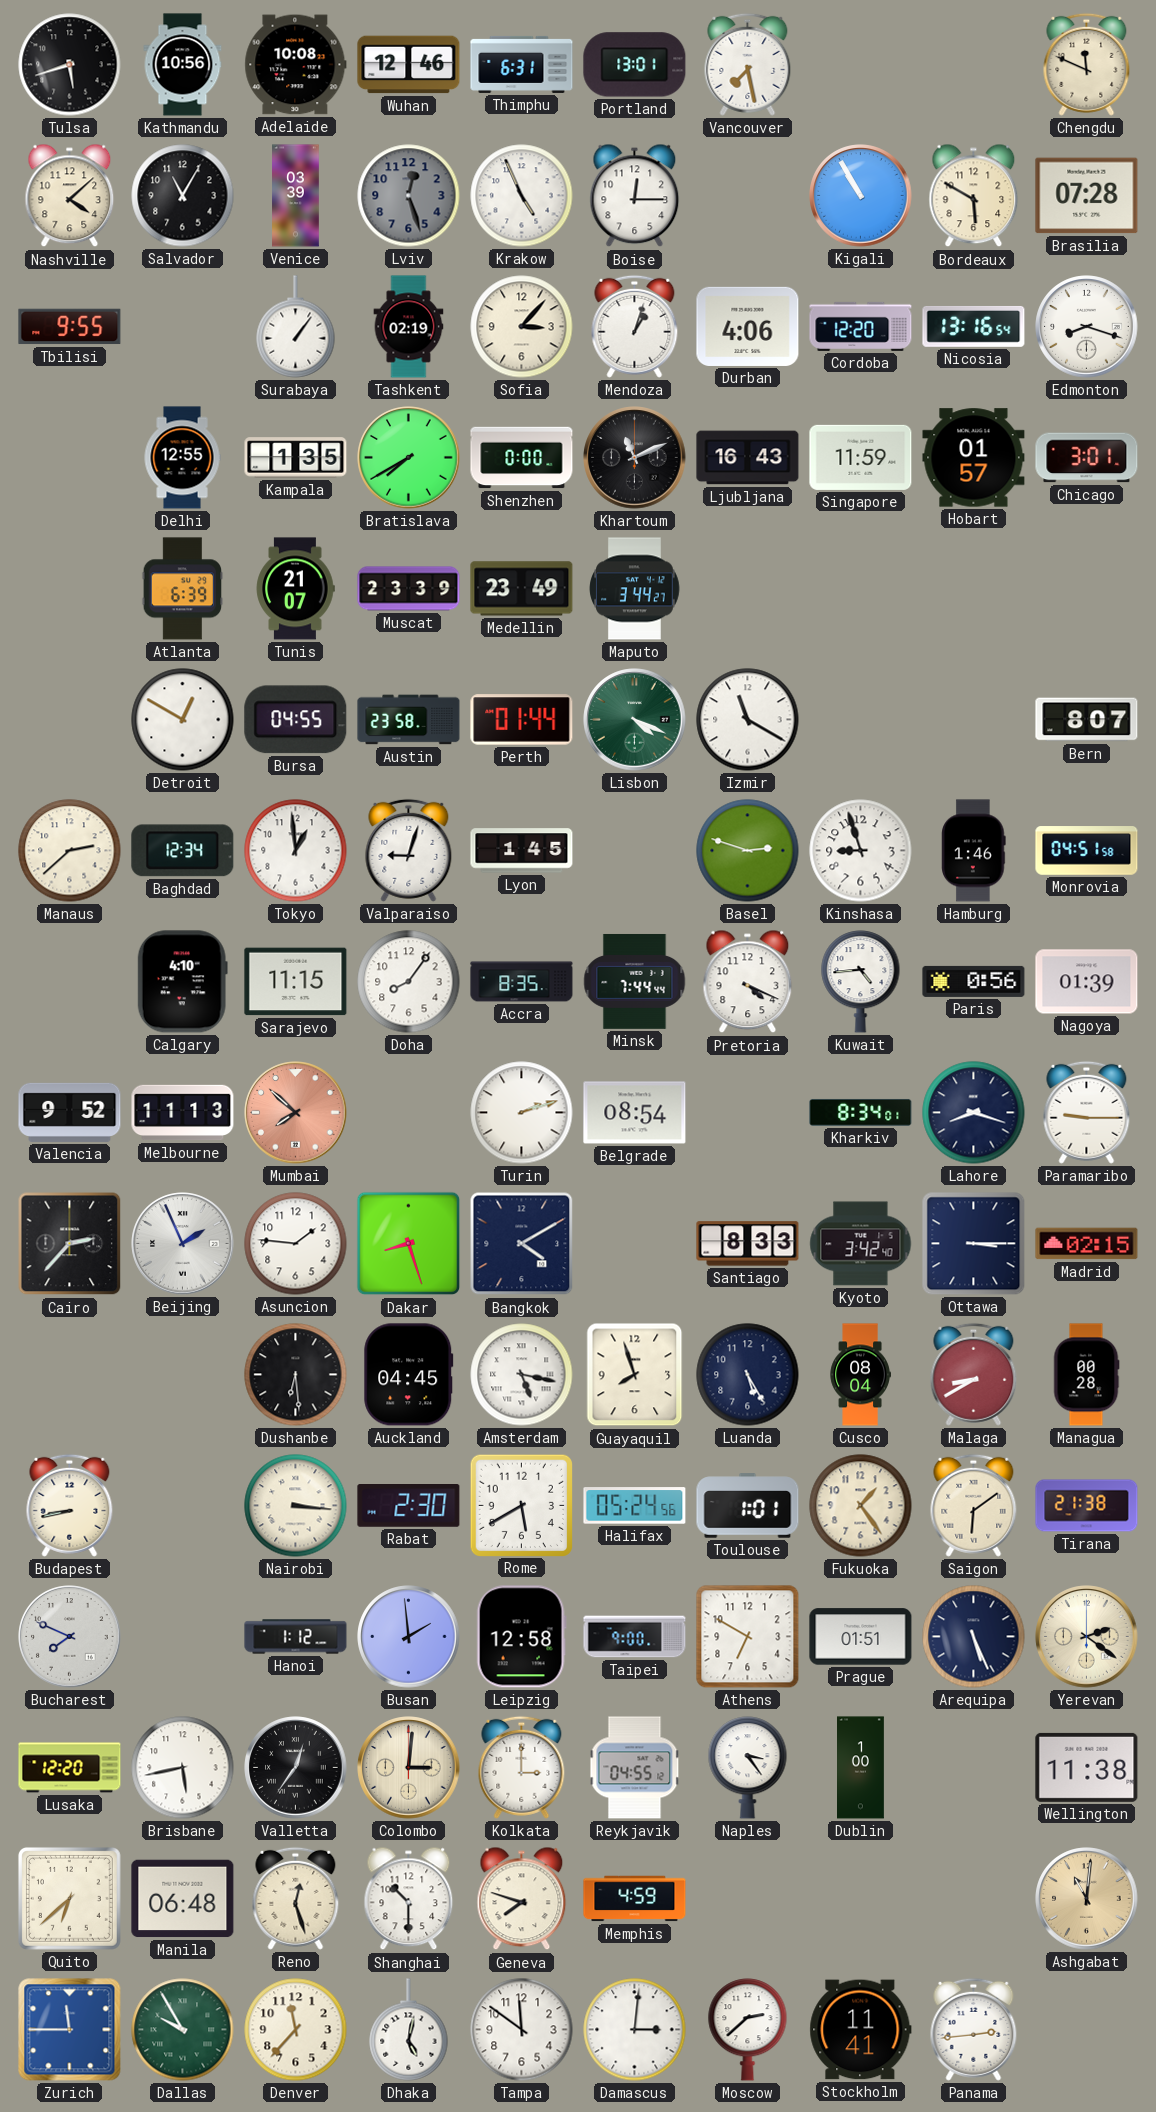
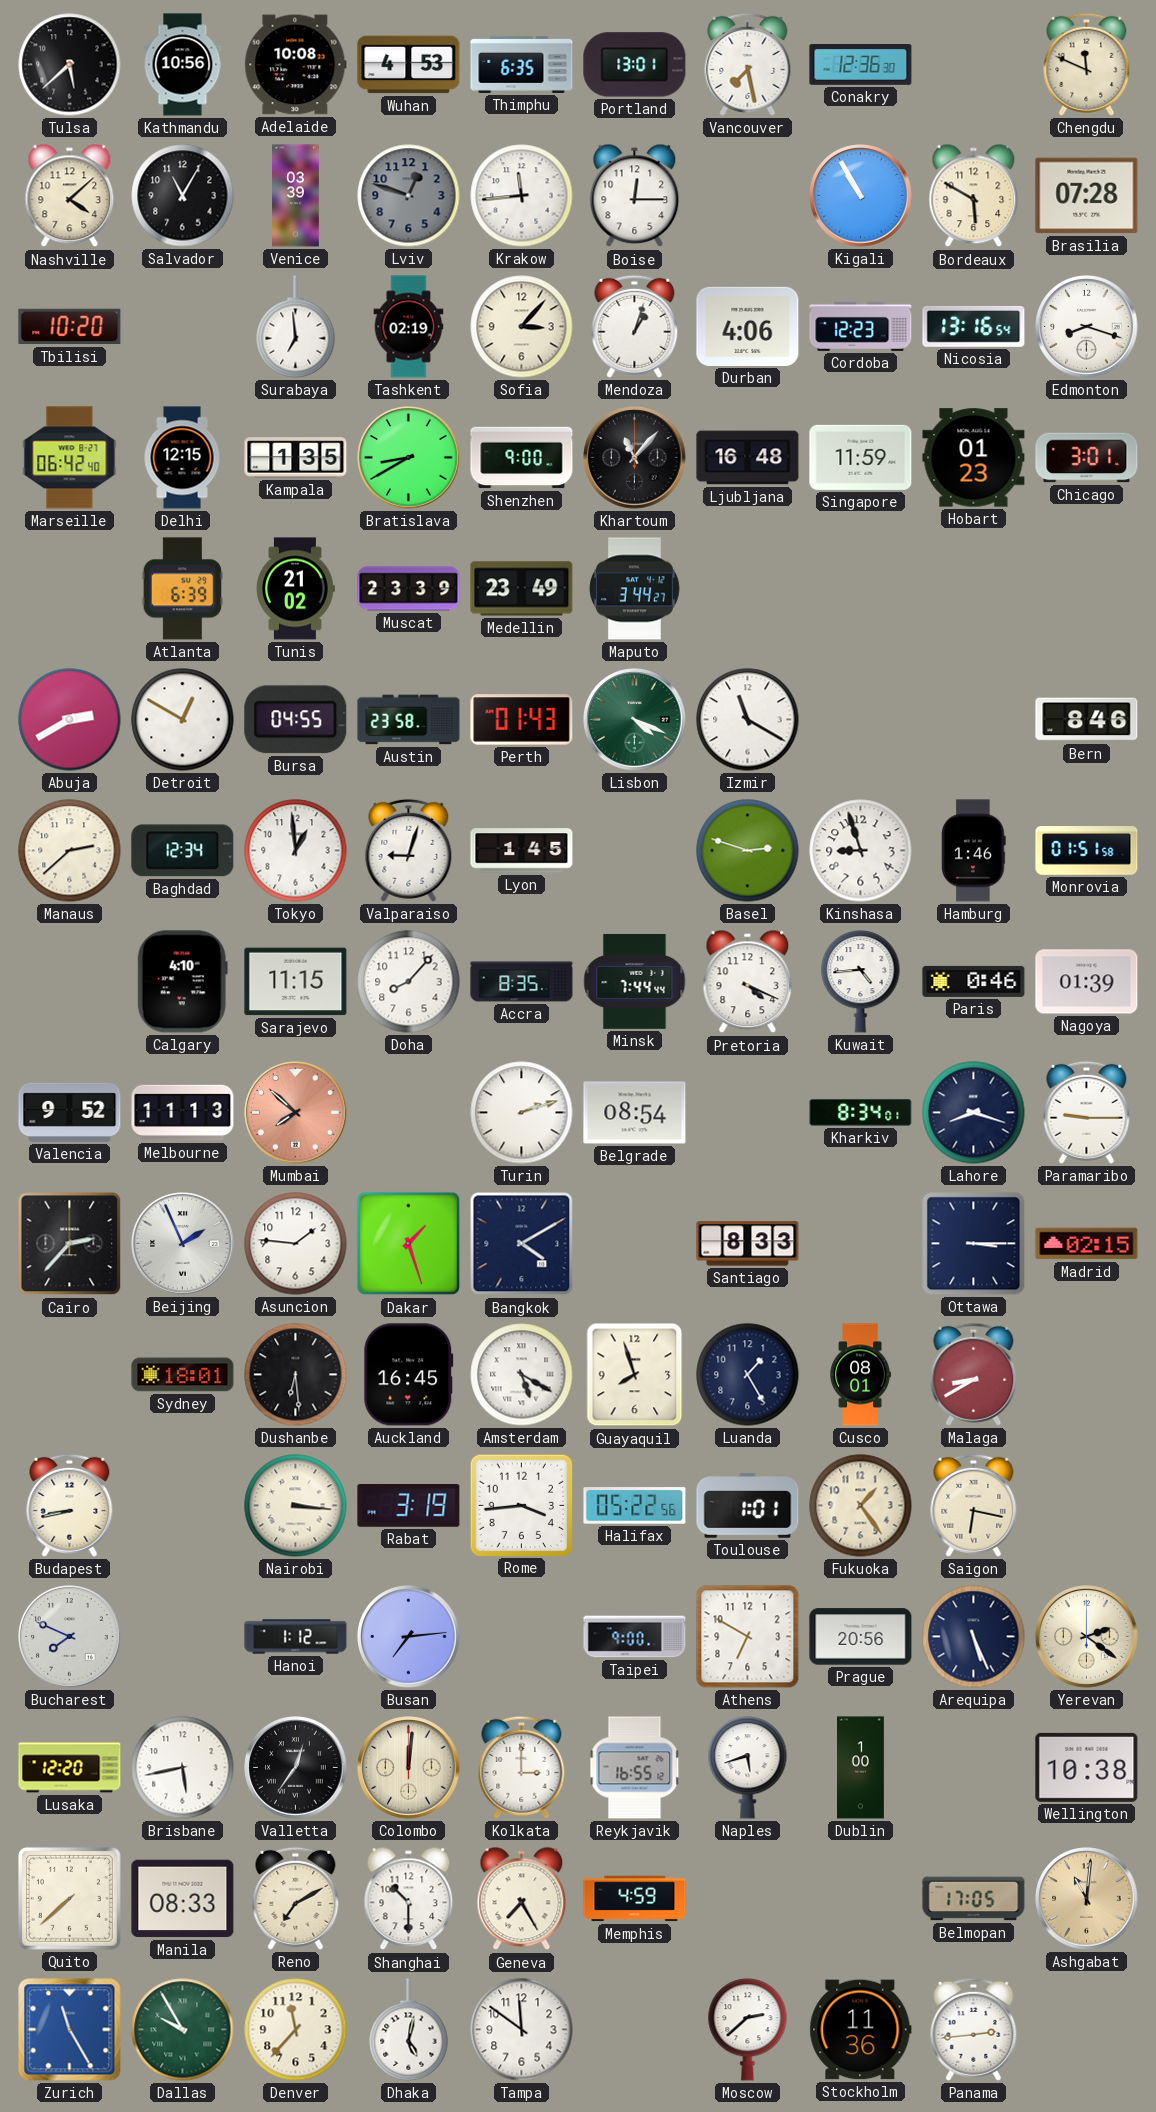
Tulsa: 5:42 -> 5:38 (70, 65)
Wuhan: 12:46 -> 4:53 (409, 65)
Thimphu: 6:31 -> 6:35 (522, 64)
Conakry: none -> 12:36 (861, 65)
Lviv: 12:27 -> 12:48 (409, 196)
Krakow: 4:56 -> 11:44 (522, 196)
Tbilisi: 9:55 -> 10:20 (70, 327)
Surabaya: 1:06 -> 6:59 (296, 327)
Cordoba: 12:20 -> 12:23 (861, 326)
Marseille: none -> 06:42 (70, 458)
Delhi: 12:55 -> 12:15 (182, 458)
Bratislava: 7:40 -> 8:40 (409, 458)
Shenzhen: 0:00 -> 9:00 (522, 458)
Khartoum: 11:11 -> 11:07 (635, 458)
Ljubljana: 16:43 -> 16:48 (748, 458)
Hobart: 01:57 -> 01:23 (974, 458)
Tunis: 21:07 -> 21:02 (295, 589)
Abuja: none -> 2:40 (70, 720)
Perth: 01:44 -> 01:43 (522, 720)
Bern: 8:07 -> 8:46 (1087, 720)
Monrovia: 04:51 -> 01:51 (1087, 851)
Doha: 8:06 -> 8:07 (409, 982)
Paris: 0:56 -> 0:46 (974, 981)
Dakar: 8:27 -> 1:27 (409, 1244)
Kyoto: 3:42 -> none (861, 1244)
Sydney: none -> 18:01 (183, 1375)
Auckland: 04:45 -> 16:45 (409, 1375)
Amsterdam: 5:17 -> 5:20 (522, 1375)
Luanda: 5:25 -> 1:25 (748, 1375)
Cusco: 08:04 -> 08:01 (860, 1375)
Managua: 00:28 -> none (1086, 1375)
Rabat: 2:30 -> 3:19 (409, 1506)
Rome: 5:40 -> 3:44 (521, 1505)
Halifax: 05:24 -> 05:22 (635, 1506)
Saigon: 6:09 -> 6:17 (974, 1505)
Tirana: 21:38 -> none (1087, 1506)
Busan: 1:59 -> 7:14 (409, 1637)
Leipzig: 12:58 -> none (521, 1637)
Prague: 01:51 -> 20:56 (861, 1637)
Colombo: 3:01 -> 12:01 (409, 1768)
Reykjavik: 04:55 -> 16:55 (635, 1768)
Naples: 3:24 -> 5:42 (748, 1768)
Wellington: 11:38 -> 10:38 (1087, 1767)
Quito: 6:38 -> 7:38 (69, 1898)
Manila: 06:48 -> 08:33 (183, 1899)
Reno: 12:27 -> 7:10 (296, 1898)
Geneva: 7:48 -> 7:25 (522, 1899)
Belmopan: none -> 17:05 (974, 1899)
Zurich: 11:45 -> 11:25 (70, 2030)
Damascus: 3:01 -> none (635, 2030)
Stockholm: 11:41 -> 11:36 (861, 2030)
